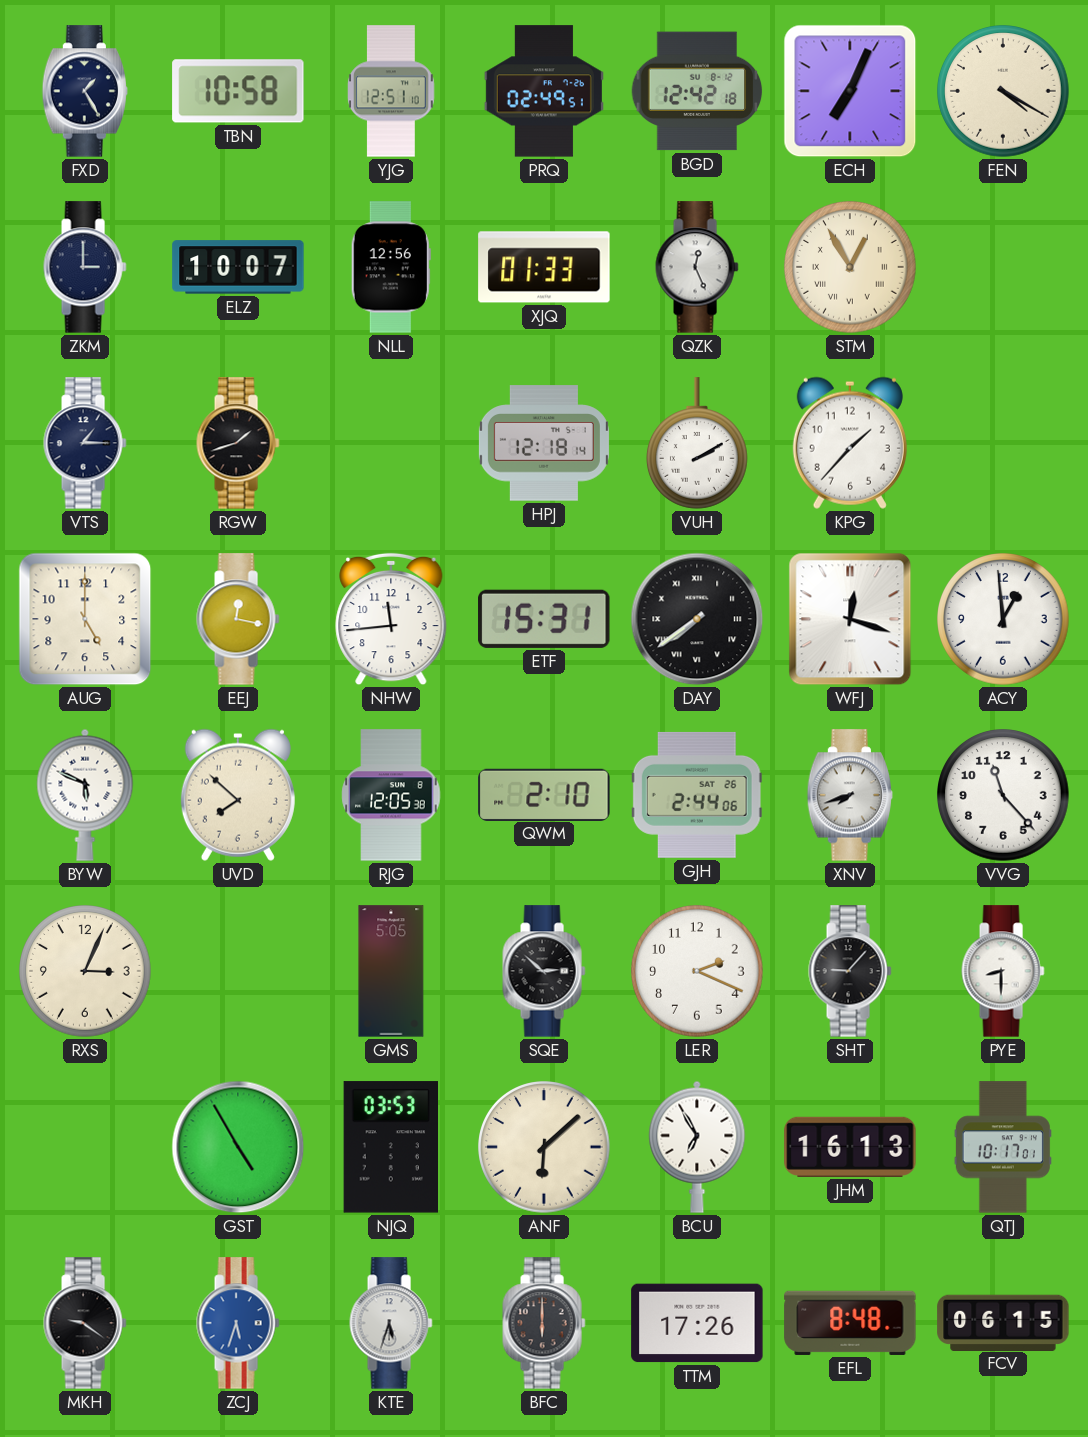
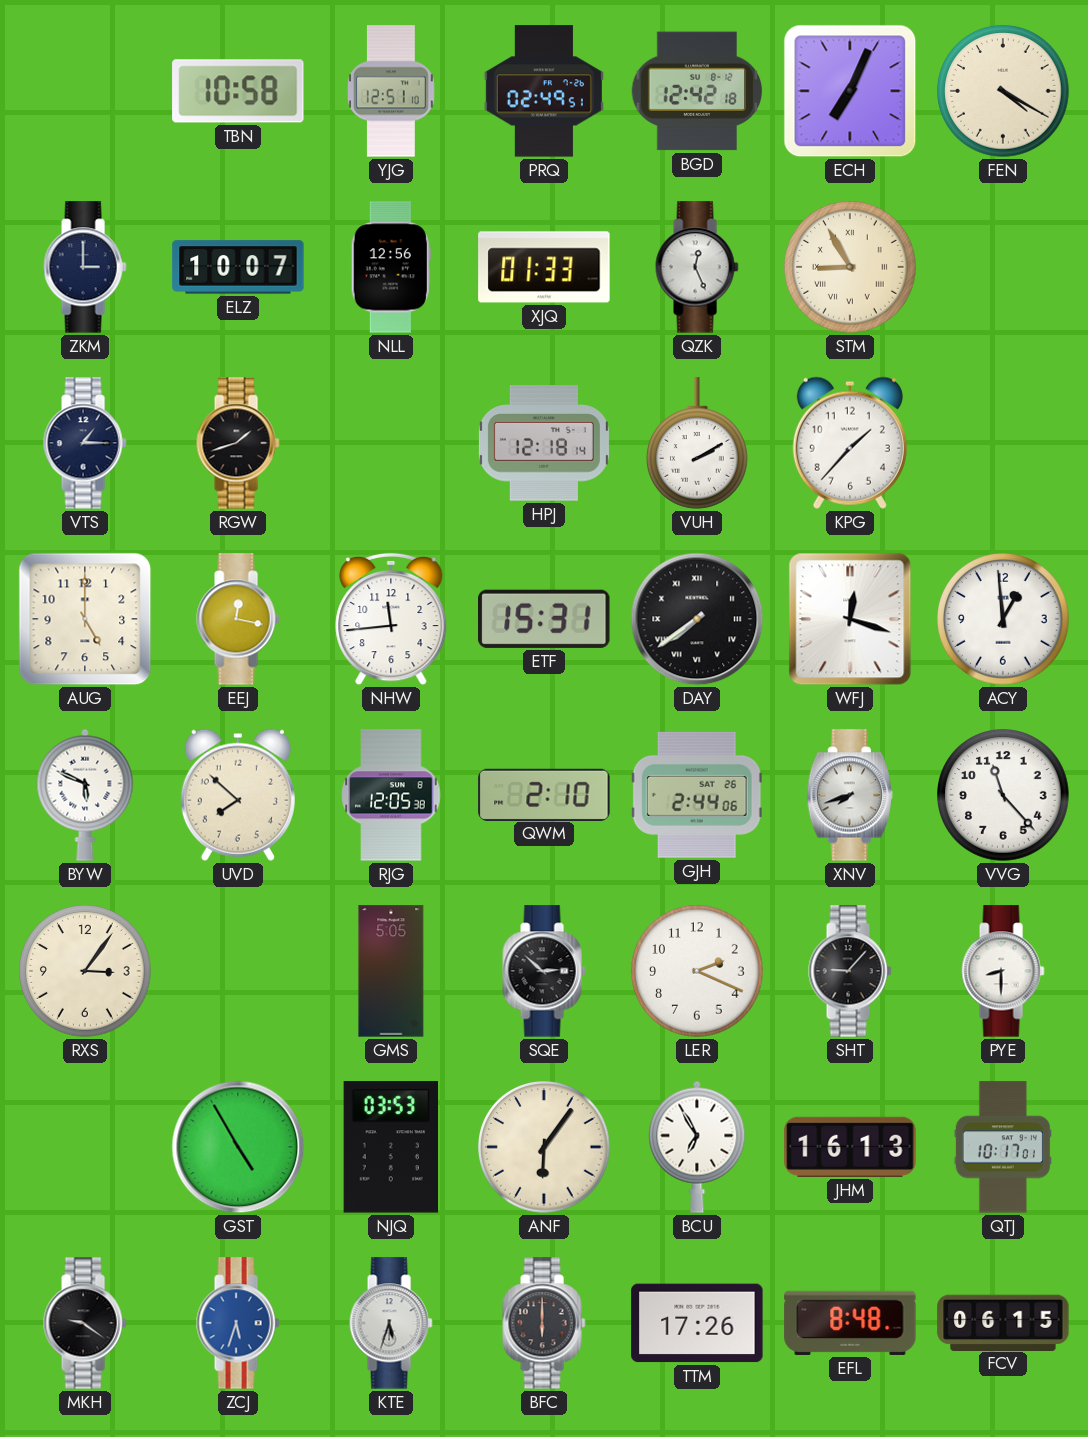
FXD: 1:25 -> none (85, 91)
STM: 12:55 -> 8:55 (850, 267)
RXS: 3:04 -> 3:06 (85, 971)
ANF: 6:08 -> 6:06 (544, 1147)
